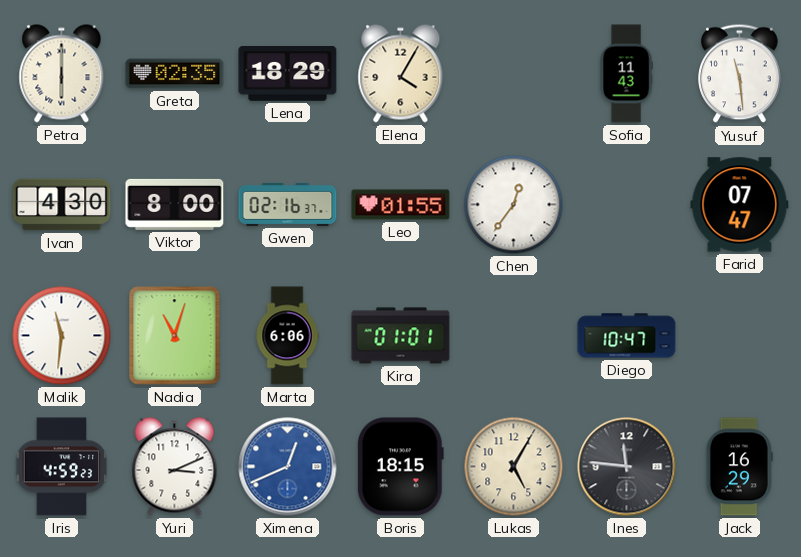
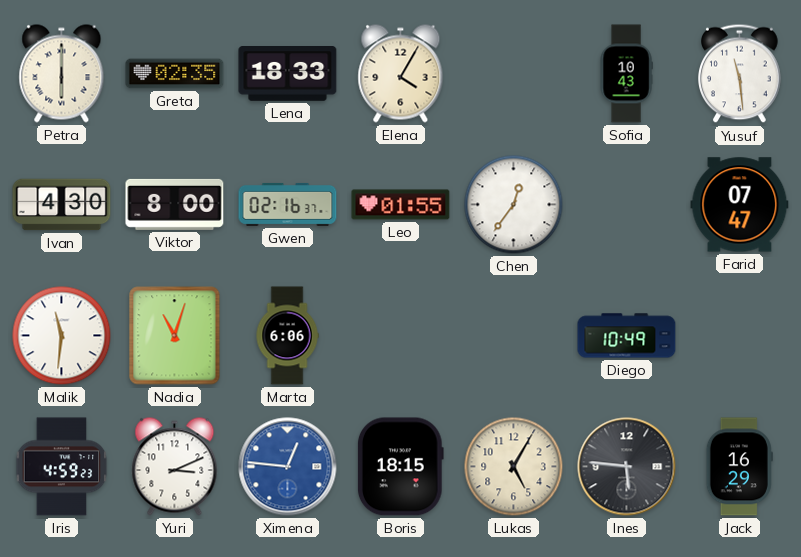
Lena: 18:29 -> 18:33 (288, 74)
Sofia: 11:43 -> 10:43 (626, 74)
Kira: 01:01 -> none (401, 336)
Diego: 10:47 -> 10:49 (627, 336)
Ximena: 12:41 -> 12:46 (288, 467)
Ines: 11:46 -> 5:46 (627, 467)
